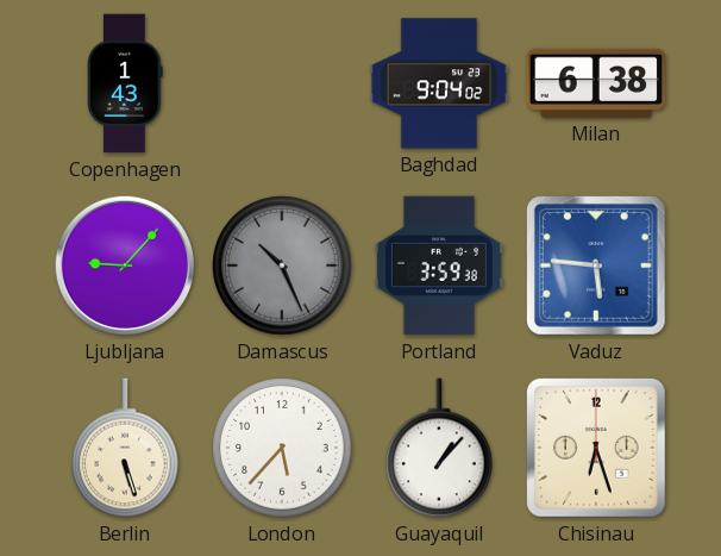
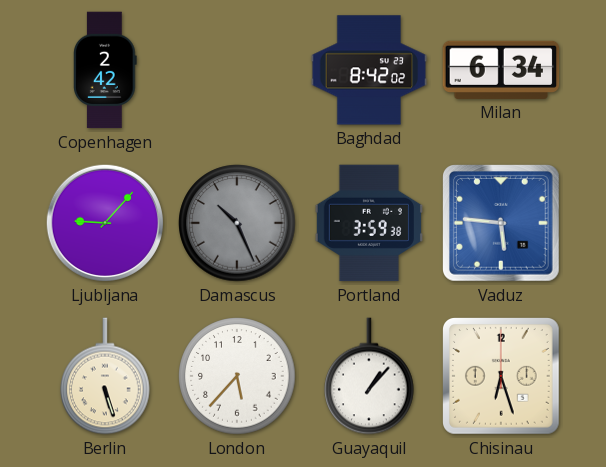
Copenhagen: 1:43 -> 2:42 (106, 70)
Baghdad: 9:04 -> 8:42 (369, 70)
Milan: 6:38 -> 6:34 (501, 70)
